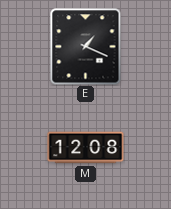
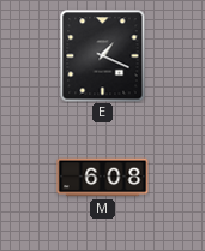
M: 12:08 -> 6:08 (103, 178)
